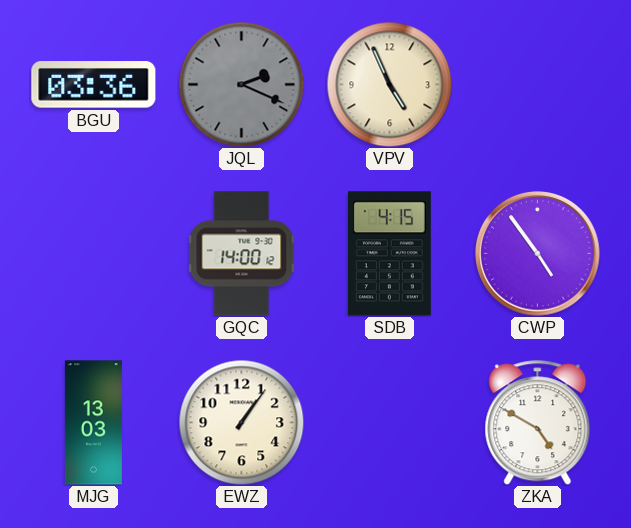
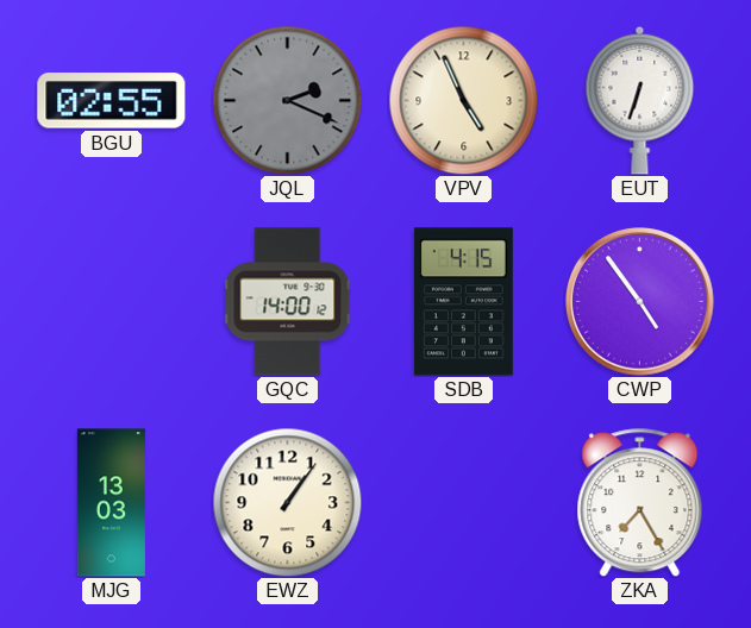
BGU: 03:36 -> 02:55 (112, 101)
EUT: none -> 6:33 (640, 100)
ZKA: 4:50 -> 7:25 (640, 503)
